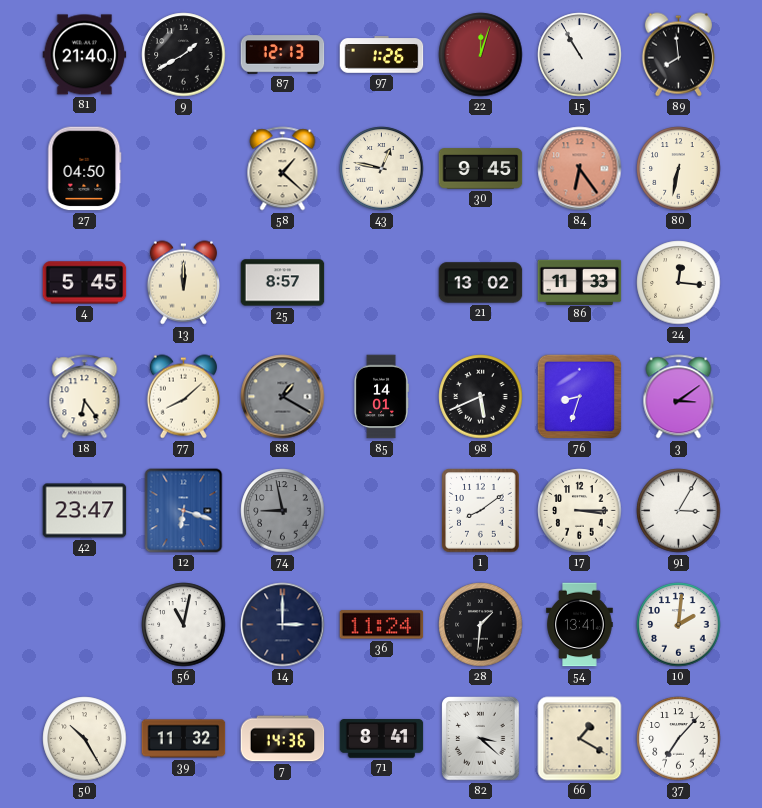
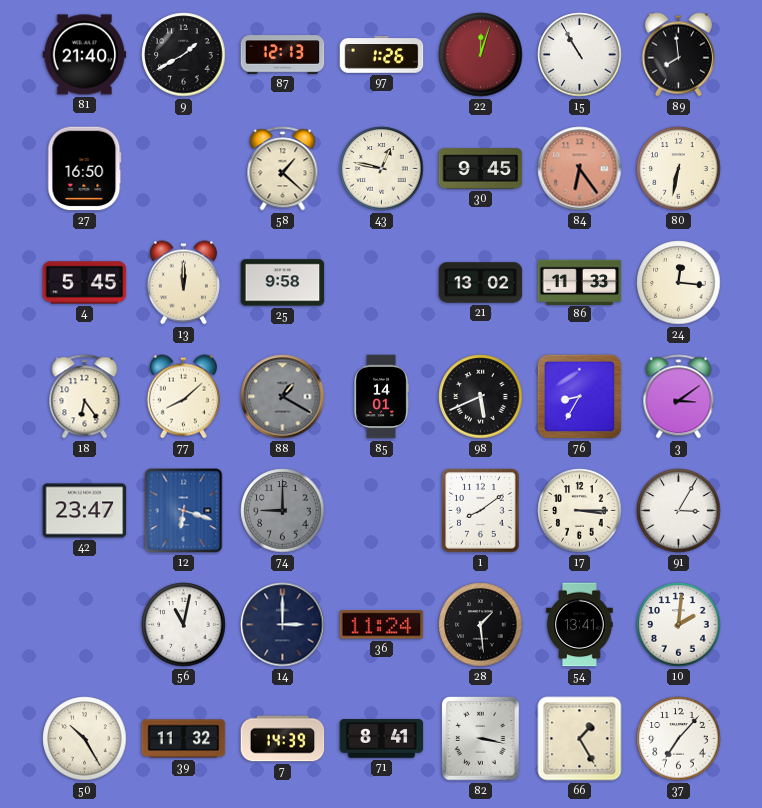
27: 04:50 -> 16:50 (85, 169)
25: 8:57 -> 9:58 (283, 283)
76: 8:33 -> 8:35 (580, 397)
74: 8:58 -> 9:00 (283, 511)
28: 1:31 -> 1:29 (481, 625)
7: 14:36 -> 14:39 (283, 739)
82: 3:22 -> 3:17 (481, 739)
66: 1:20 -> 1:25 (580, 739)
